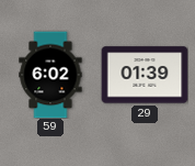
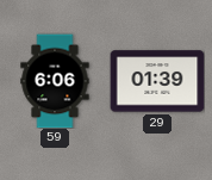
59: 6:02 -> 6:06 (55, 81)
